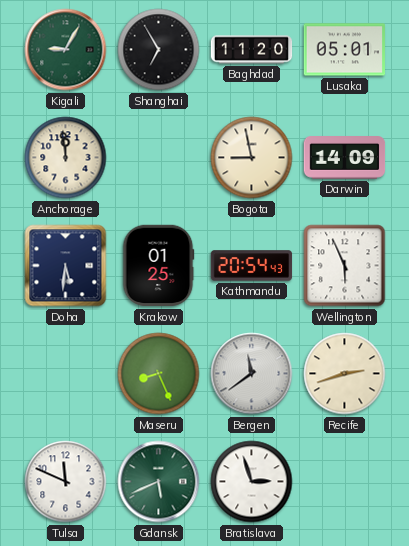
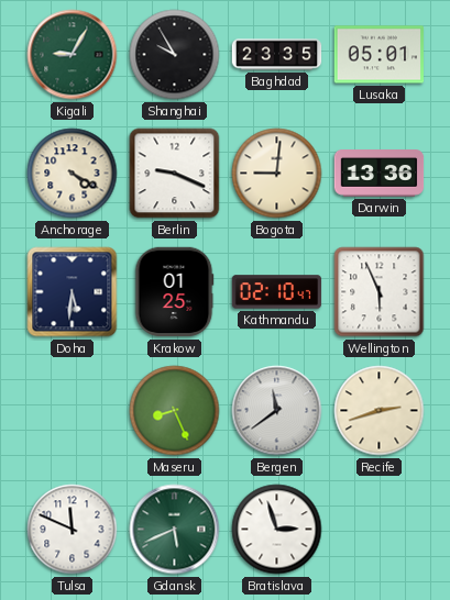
Shanghai: 6:55 -> 9:55 (175, 55)
Baghdad: 11:20 -> 23:35 (277, 55)
Anchorage: 11:59 -> 4:20 (73, 174)
Berlin: none -> 9:19 (175, 174)
Bogota: 8:58 -> 9:01 (277, 174)
Darwin: 14:09 -> 13:36 (380, 174)
Kathmandu: 20:54 -> 02:10 (277, 292)
